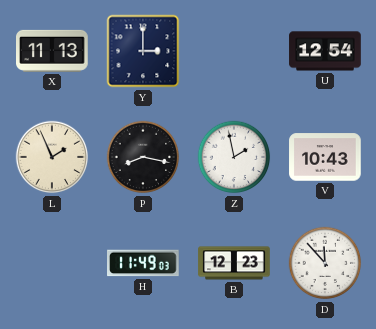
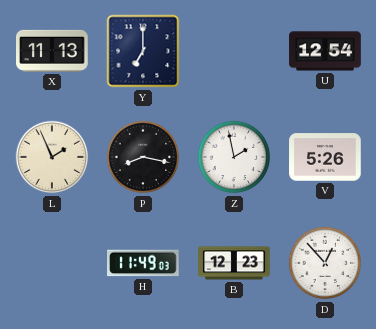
Y: 3:00 -> 7:00 (143, 51)
V: 10:43 -> 5:26 (325, 157)
D: 11:53 -> 12:53 (325, 263)
